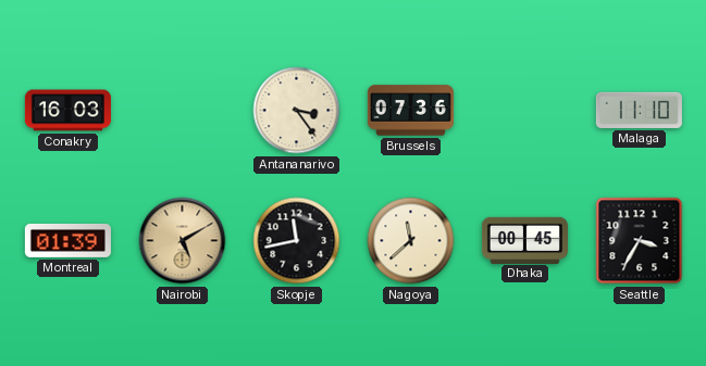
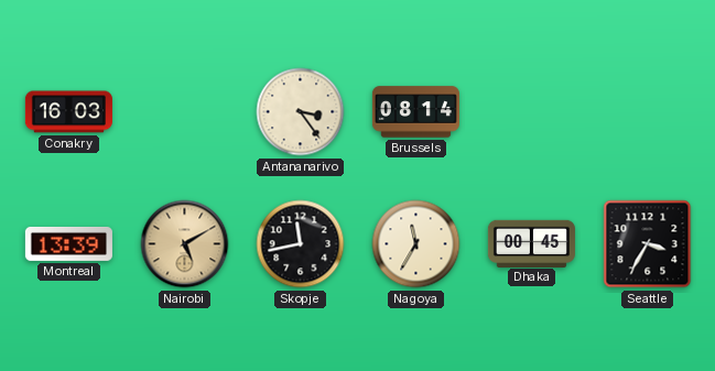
Brussels: 07:36 -> 08:14 (415, 112)
Malaga: 11:10 -> none (639, 110)
Montreal: 01:39 -> 13:39 (68, 243)
Nagoya: 11:38 -> 11:35 (416, 244)
